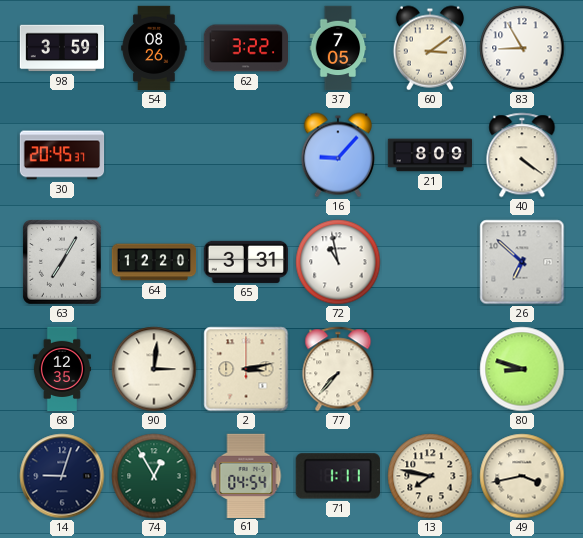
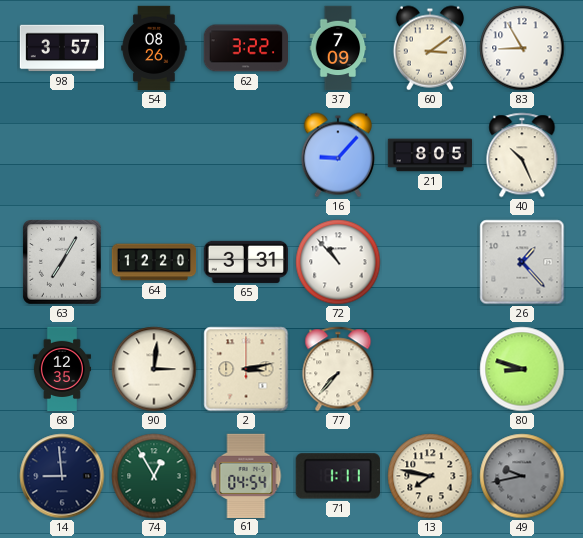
98: 3:59 -> 3:57 (62, 48)
37: 7:05 -> 7:09 (338, 48)
30: 20:45 -> none (62, 155)
21: 8:09 -> 8:05 (430, 155)
40: 4:21 -> 10:26 (522, 155)
72: 10:58 -> 10:53 (338, 262)
26: 6:52 -> 1:23 (522, 262)
14: 9:03 -> 8:59 (62, 476)
49: 3:43 -> 9:43 (522, 476)
49 dial: cream -> grey (522, 476)
